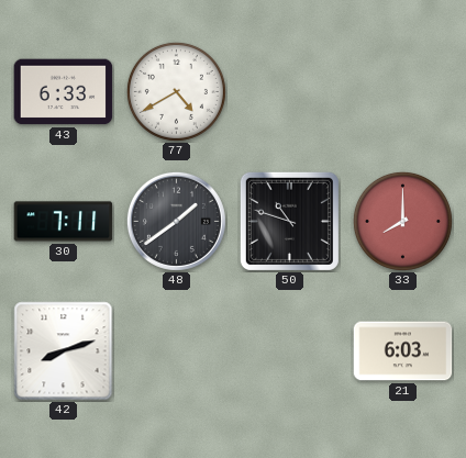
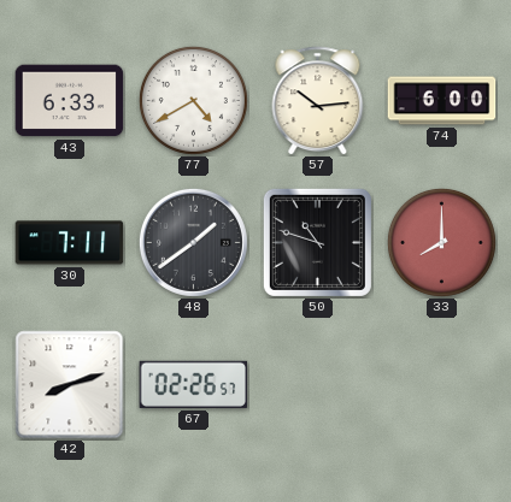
57: none -> 10:14 (318, 101)
74: none -> 6:00 (442, 101)
67: none -> 02:26 (194, 384)
21: 6:03 -> none (403, 351)
